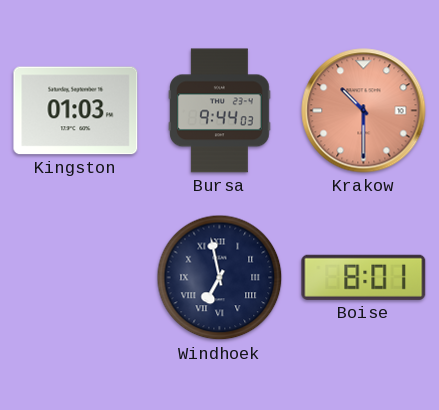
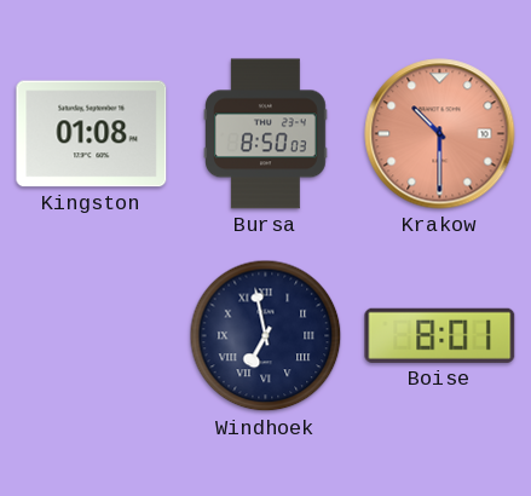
Kingston: 01:03 -> 01:08 (92, 134)
Bursa: 9:44 -> 8:50 (266, 134)
